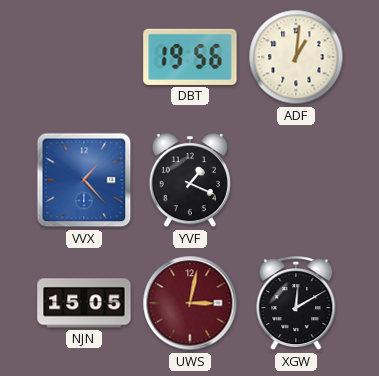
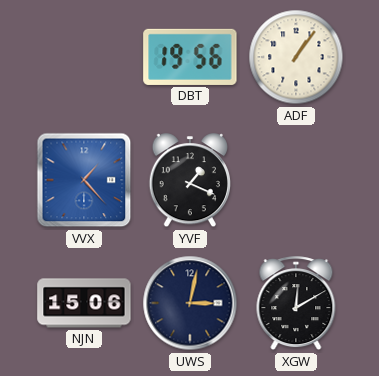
ADF: 1:01 -> 1:06 (296, 57)
NJN: 15:05 -> 15:06 (84, 303)
UWS dial: burgundy -> navy (190, 303)
